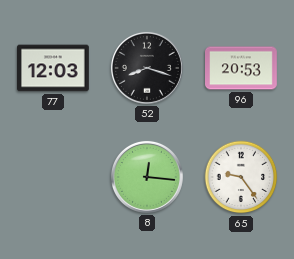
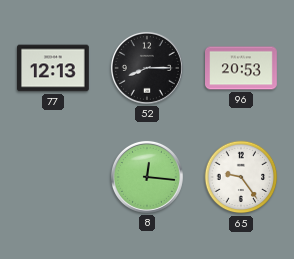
77: 12:03 -> 12:13 (54, 68)
52: 8:18 -> 8:15 (147, 68)
